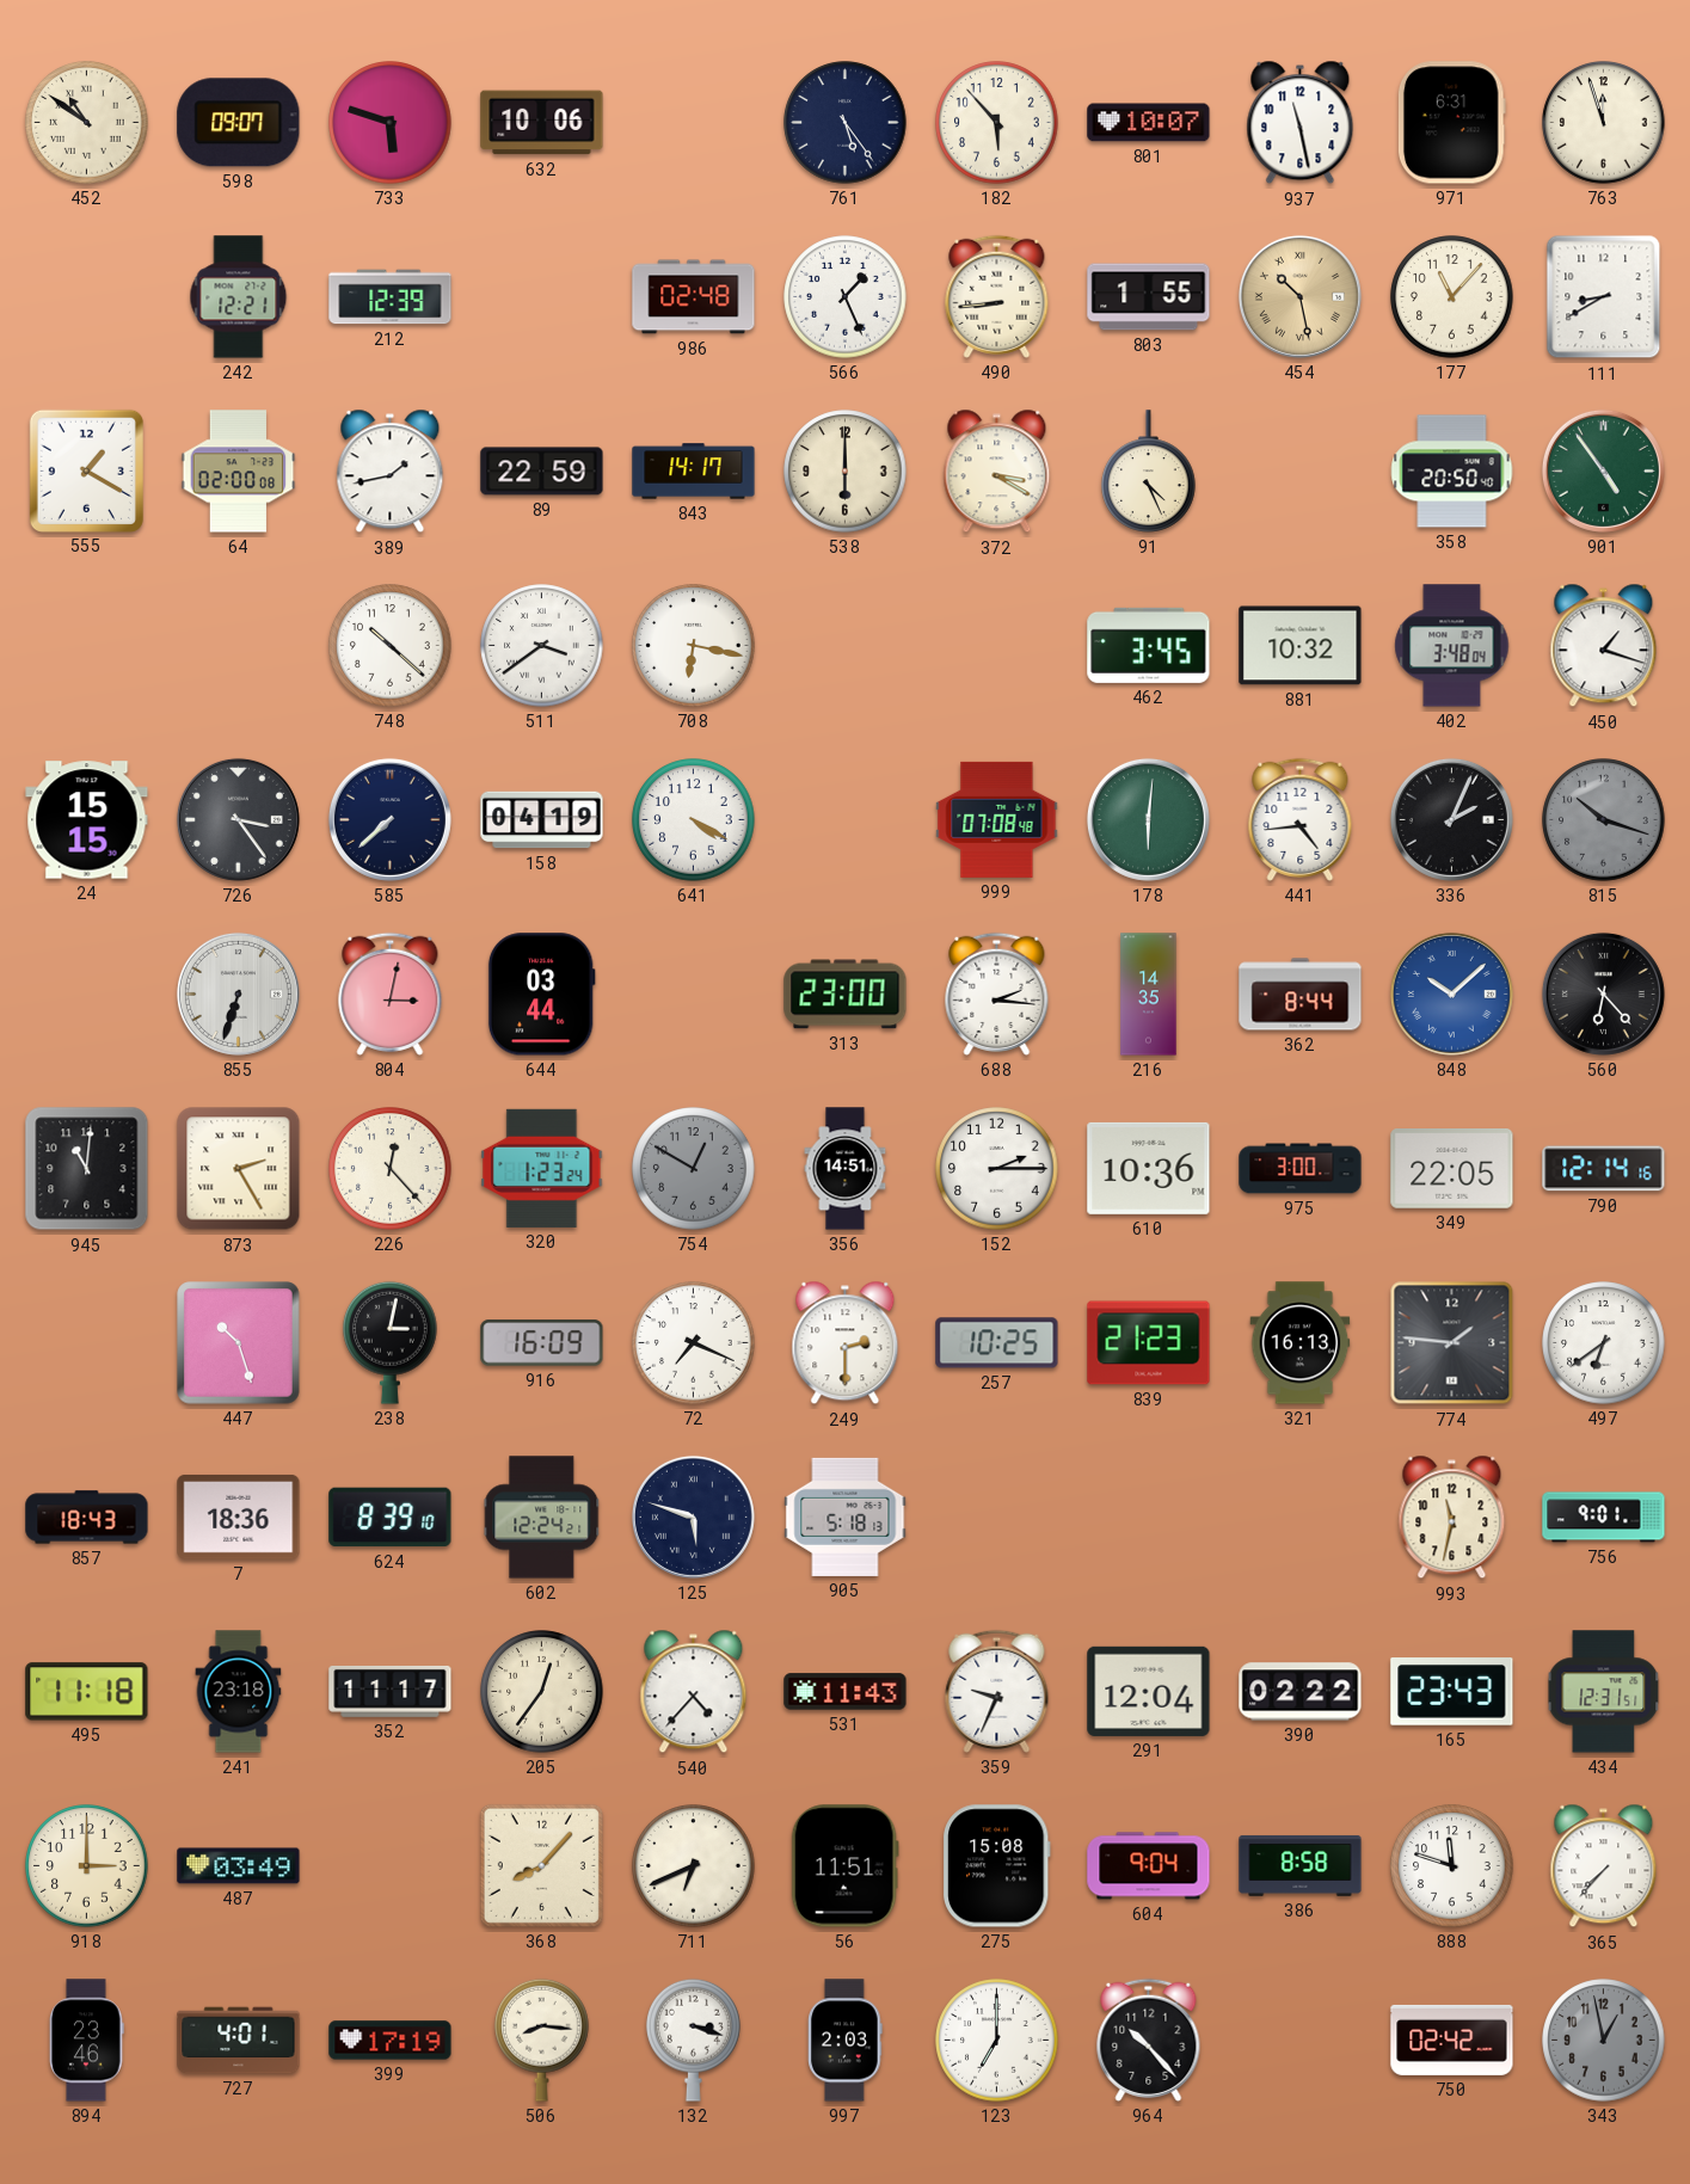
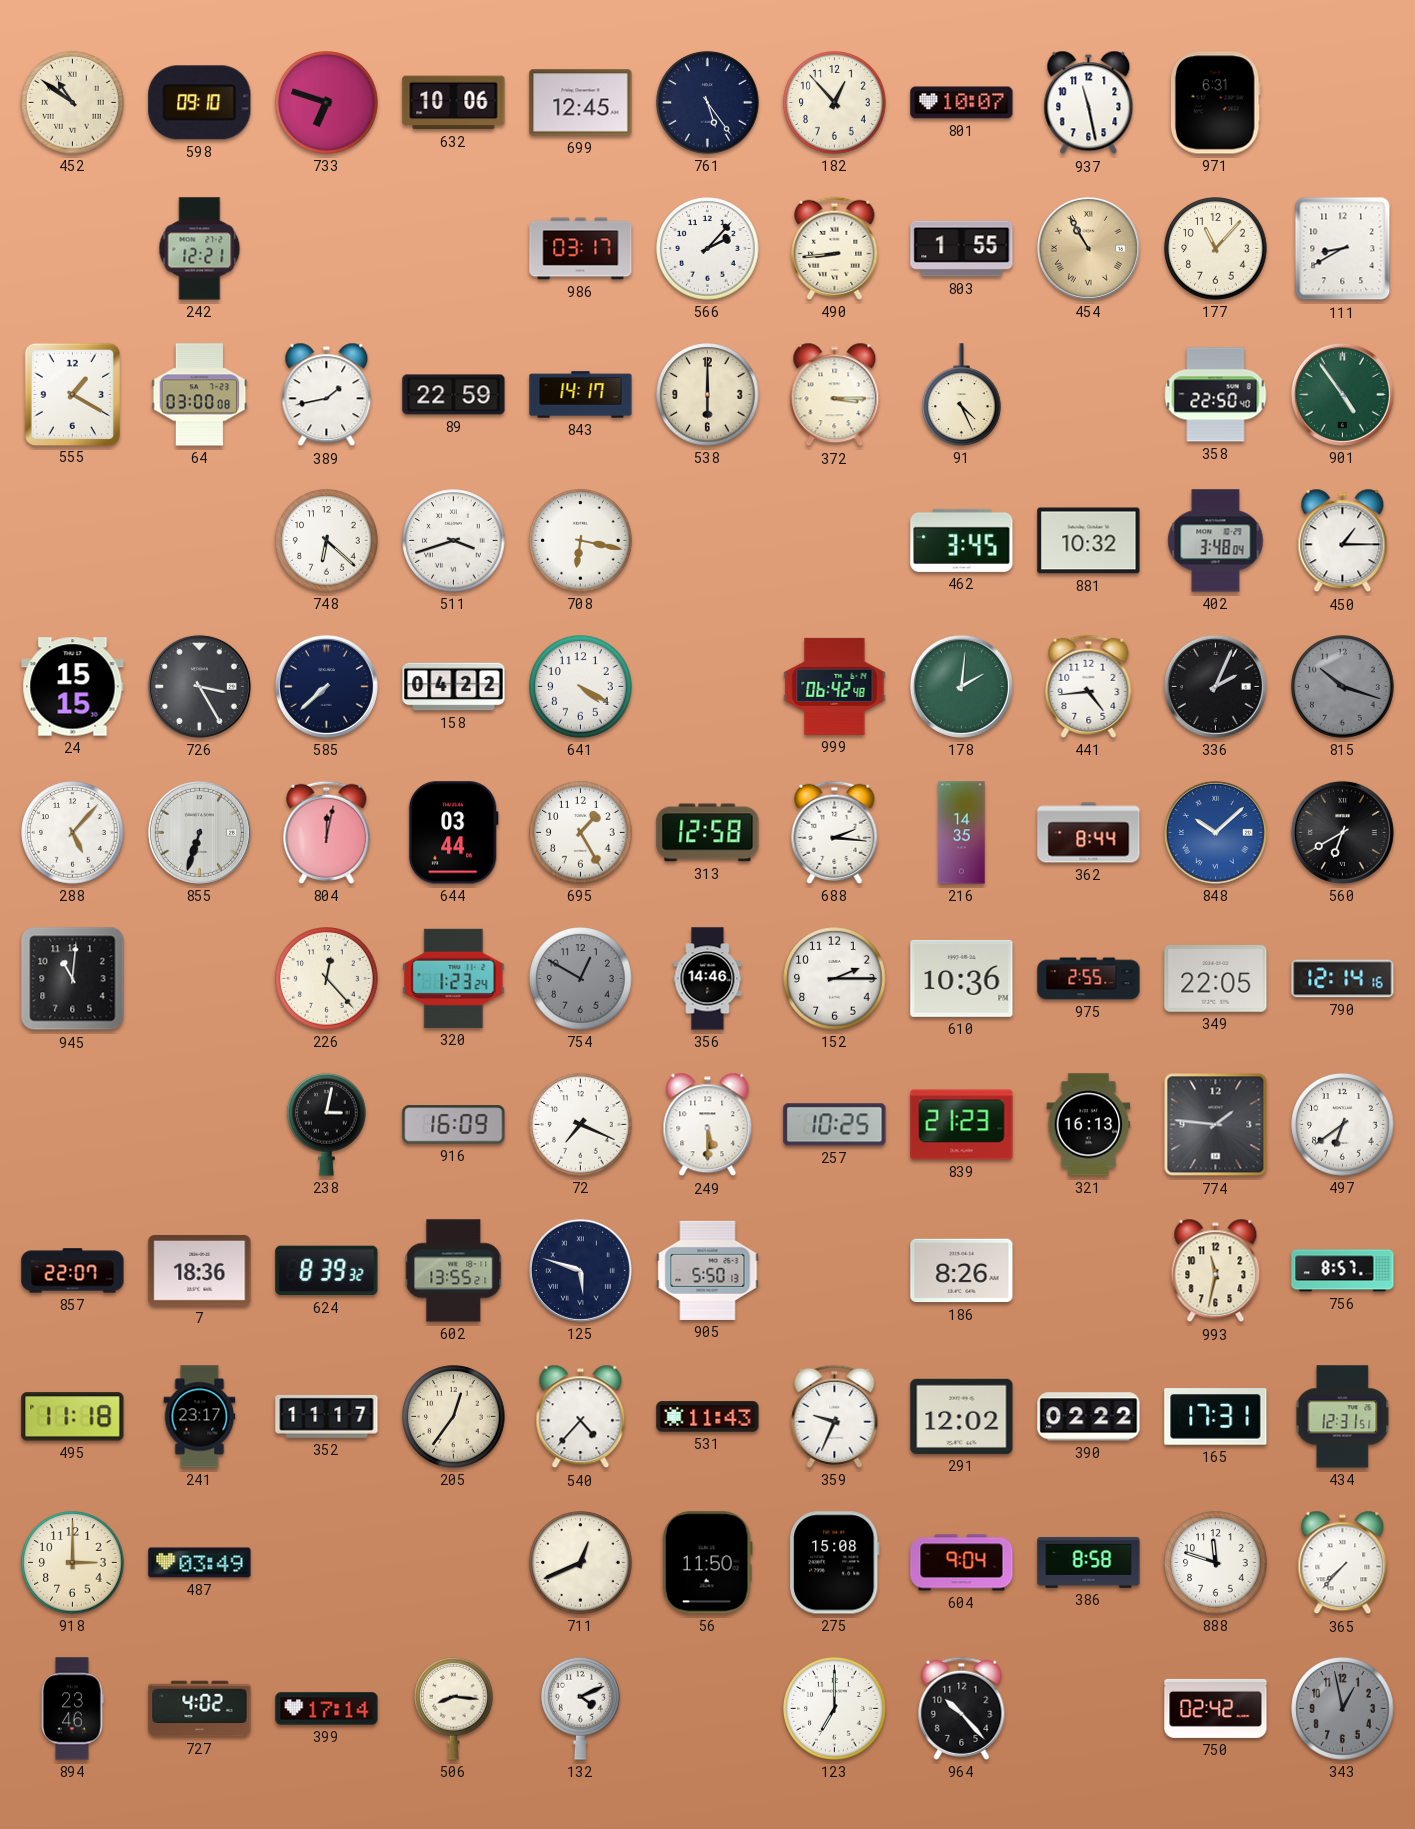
598: 09:07 -> 09:10 (200, 103)
733: 5:48 -> 6:48 (327, 103)
699: none -> 12:45 (581, 103)
182: 5:53 -> 12:53 (835, 103)
763: 11:57 -> none (1604, 123)
212: 12:39 -> none (391, 297)
986: 02:48 -> 03:17 (581, 249)
566: 1:26 -> 2:07 (708, 249)
454: 10:28 -> 10:55 (1088, 248)
64: 02:00 -> 03:00 (200, 395)
372: 3:20 -> 3:15 (835, 395)
358: 20:50 -> 22:50 (1216, 395)
748: 10:22 -> 6:22 (327, 541)
511: 3:39 -> 3:42 (454, 541)
450: 1:18 -> 1:15 (1343, 541)
726: 3:24 -> 3:25 (199, 686)
158: 04:19 -> 04:22 (454, 687)
999: 07:08 -> 06:42 (835, 686)
178: 6:01 -> 2:01 (961, 686)
288: none -> 5:07 (73, 833)
804: 3:02 -> 12:02 (327, 832)
695: none -> 1:25 (581, 833)
313: 23:00 -> 12:58 (708, 833)
560: 6:23 -> 6:40 (1342, 832)
873: 2:25 -> none (239, 1169)
356: 14:51 -> 14:46 (708, 979)
975: 3:00 -> 2:55 (1089, 979)
447: 10:27 -> none (239, 1343)
249: 2:30 -> 5:30 (708, 1125)
857: 18:43 -> 22:07 (73, 1271)
624: 8:39:10 -> 8:39:32 (327, 1271)
602: 12:24 -> 13:55 (454, 1271)
905: 5:18 -> 5:50 (708, 1270)
186: none -> 8:26 (962, 1271)
756: 9:01 -> 8:57 (1343, 1271)
241: 23:18 -> 23:17 (200, 1417)
291: 12:04 -> 12:02 (962, 1416)
165: 23:43 -> 17:31 (1216, 1417)
368: 8:07 -> none (541, 1865)
711: 6:41 -> 12:41 (581, 1563)
56: 11:51 -> 11:50 (707, 1563)
727: 4:01 -> 4:02 (200, 1709)
399: 17:19 -> 17:14 (327, 1709)
132: 3:18 -> 4:11 (581, 1708)
997: 2:03 -> none (846, 2041)
